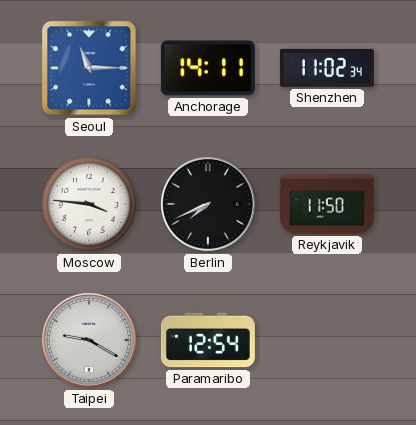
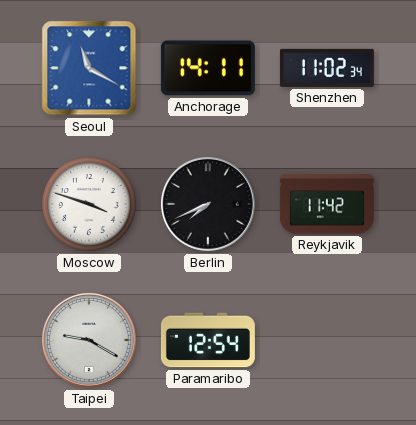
Seoul: 11:15 -> 11:20 (89, 68)
Moscow: 3:46 -> 3:48 (90, 205)
Reykjavik: 11:50 -> 11:42 (327, 204)
